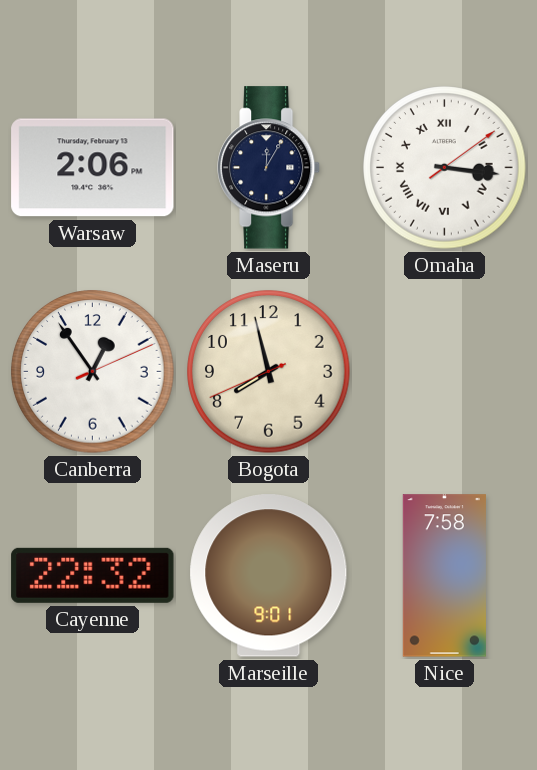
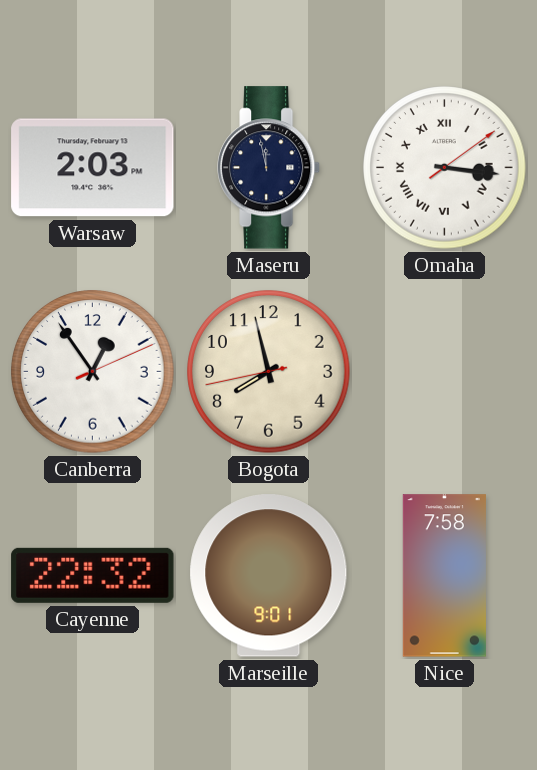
Warsaw: 2:06 -> 2:03 (93, 168)
Maseru: 12:05 -> 11:58 (270, 168)
Bogota: 7:57:41 -> 7:57:43 (269, 372)
